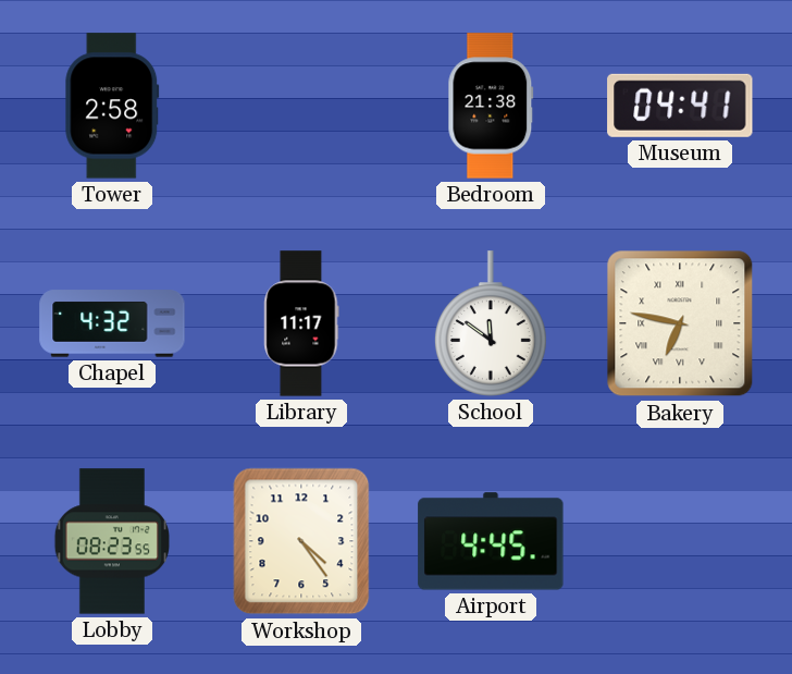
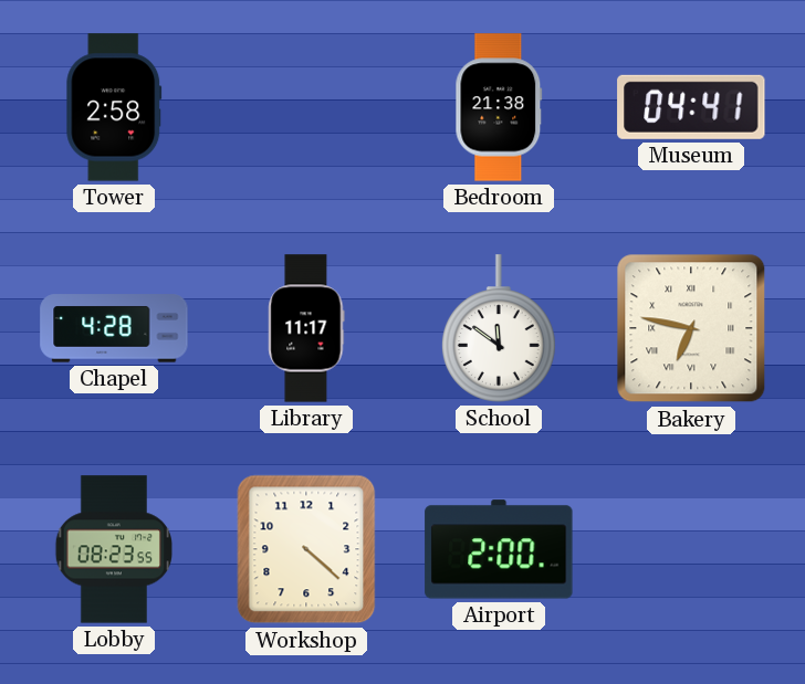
Chapel: 4:32 -> 4:28 (114, 328)
Workshop: 4:24 -> 4:22 (306, 549)
Airport: 4:45 -> 2:00 (499, 549)
